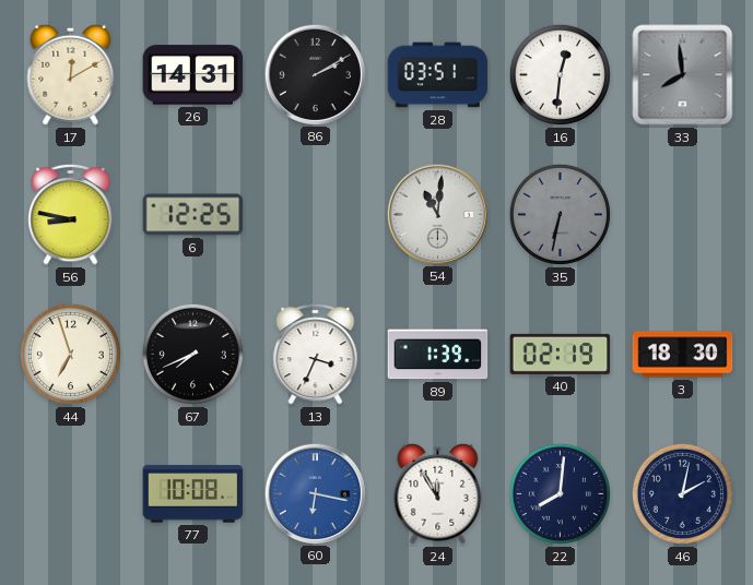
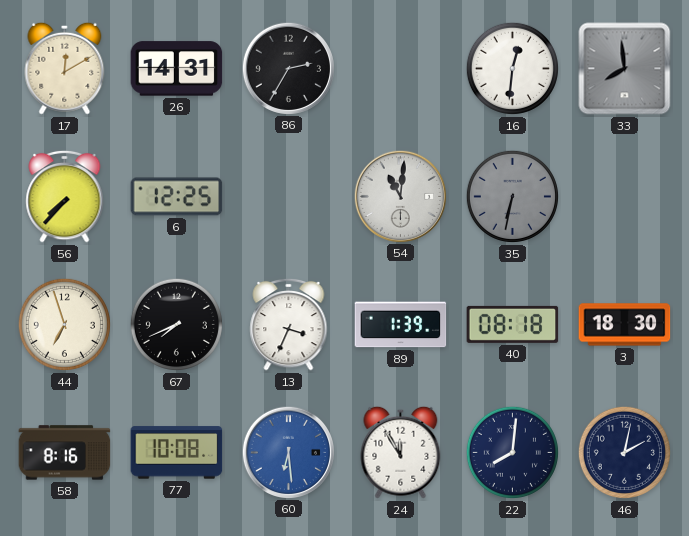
86: 2:10 -> 2:35 (288, 68)
28: 03:51 -> none (438, 75)
56: 8:47 -> 7:37 (65, 196)
40: 02:19 -> 08:18 (513, 324)
58: none -> 8:16 (65, 453)
60: 6:17 -> 6:29 (288, 452)
